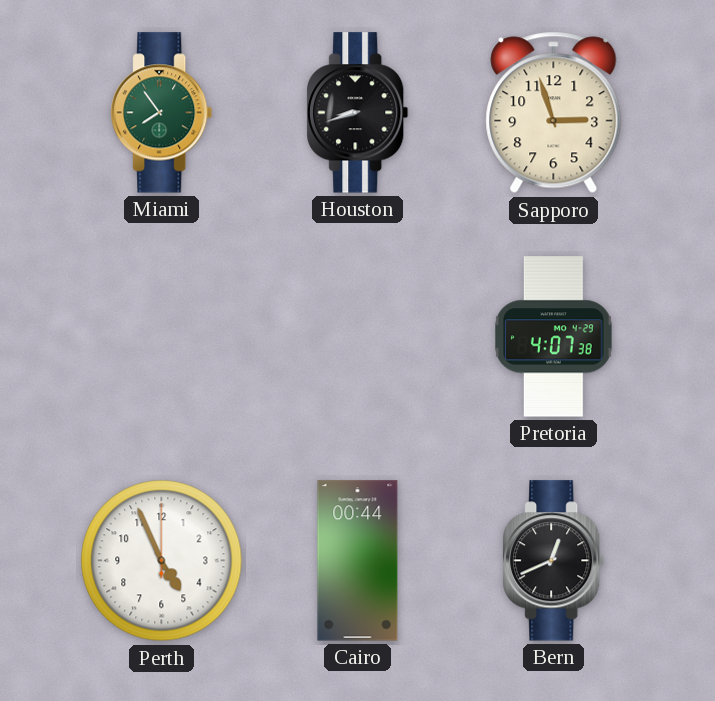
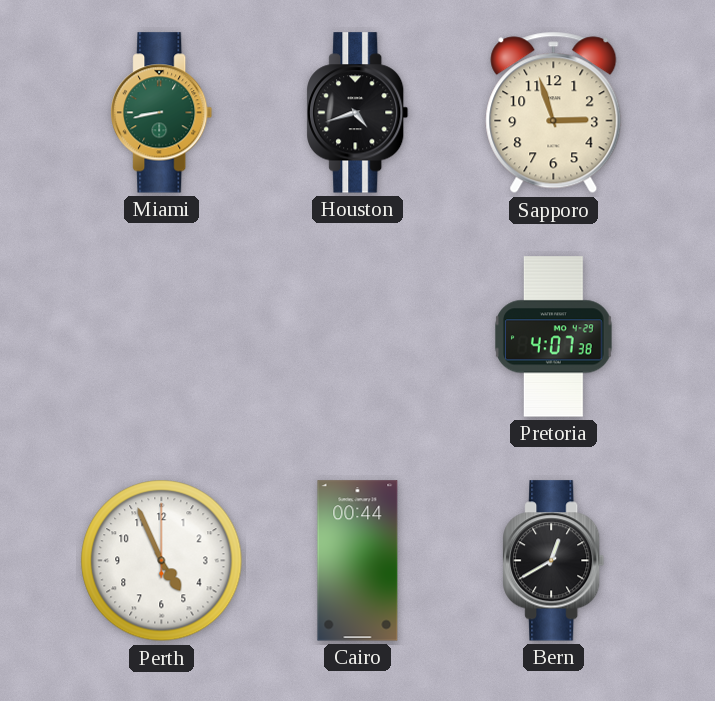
Miami: 7:54 -> 8:43 (162, 113)
Houston: 8:42 -> 4:42 (358, 113)
Bern: 12:41 -> 12:40 (554, 561)
